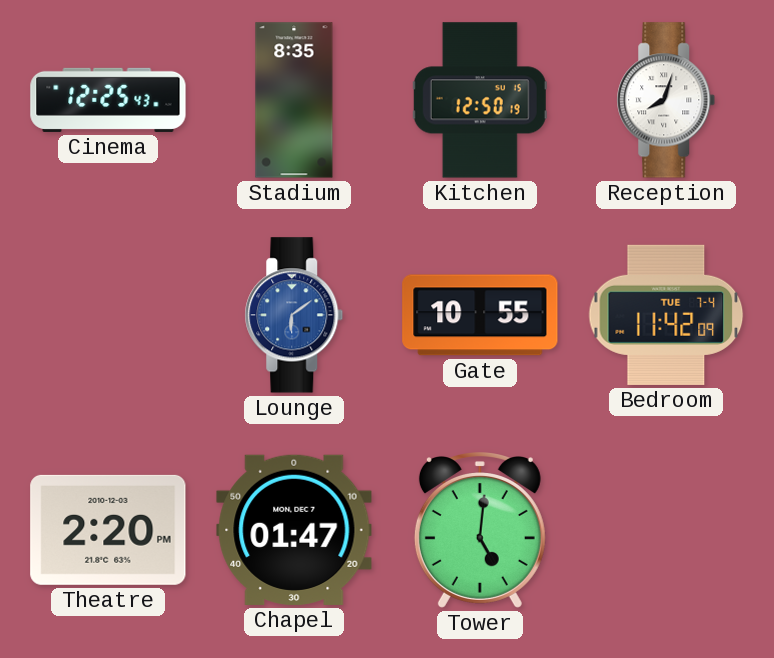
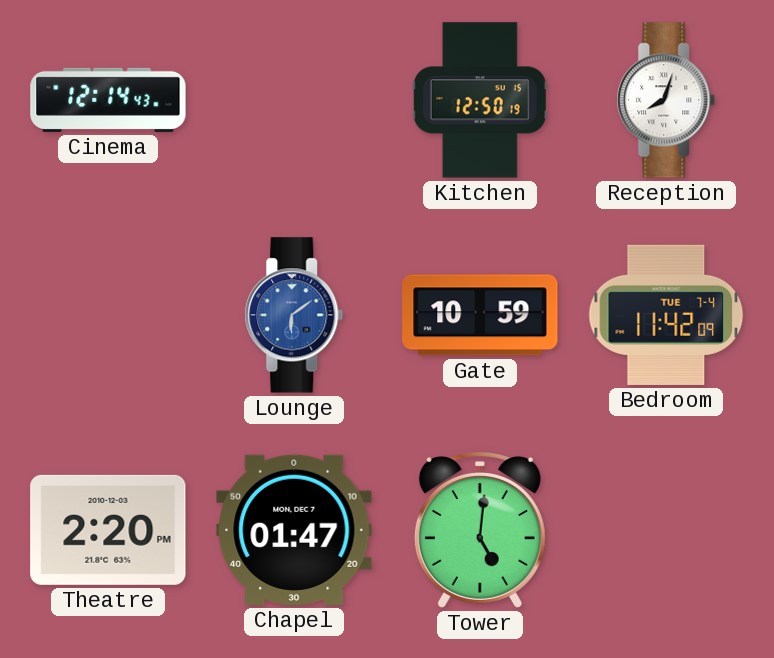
Cinema: 12:25 -> 12:14 (108, 100)
Stadium: 8:35 -> none (294, 100)
Gate: 10:55 -> 10:59 (480, 315)
